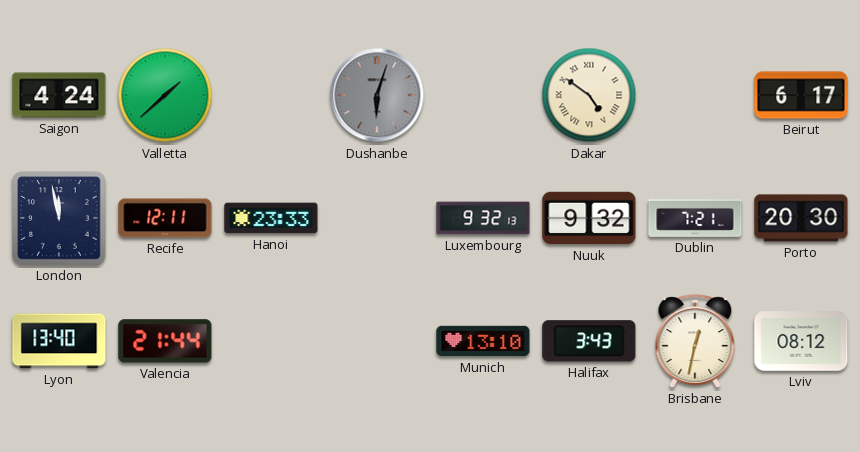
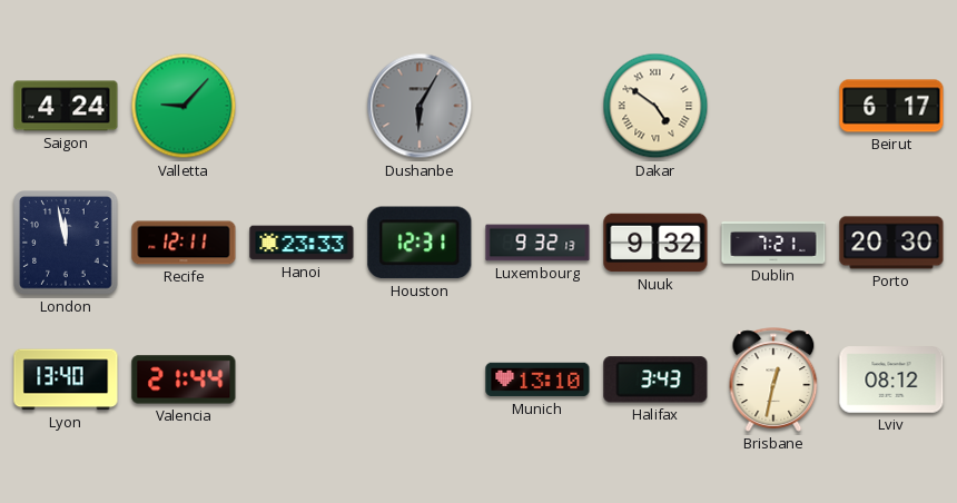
Valletta: 1:38 -> 9:07 (184, 106)
Dushanbe: 6:03 -> 6:05 (420, 106)
Houston: none -> 12:31 (420, 243)
